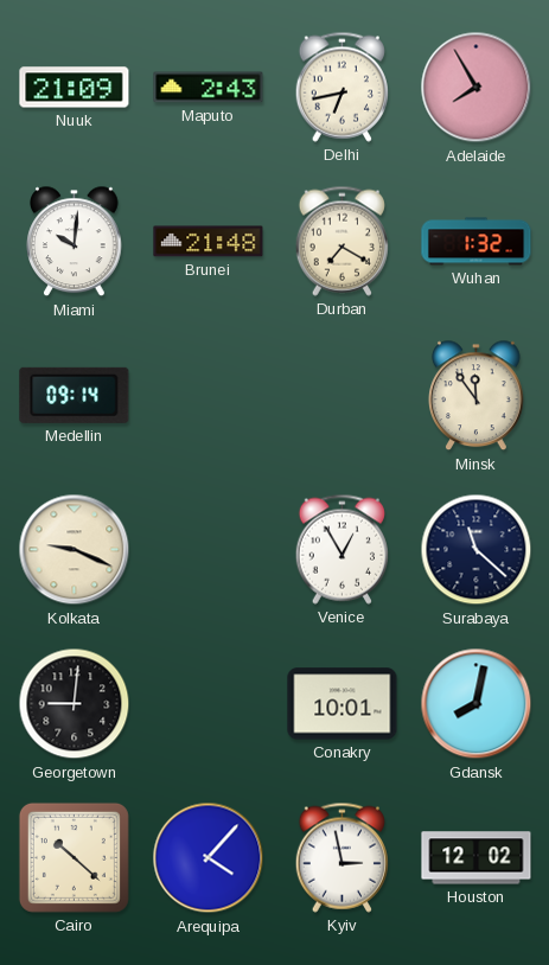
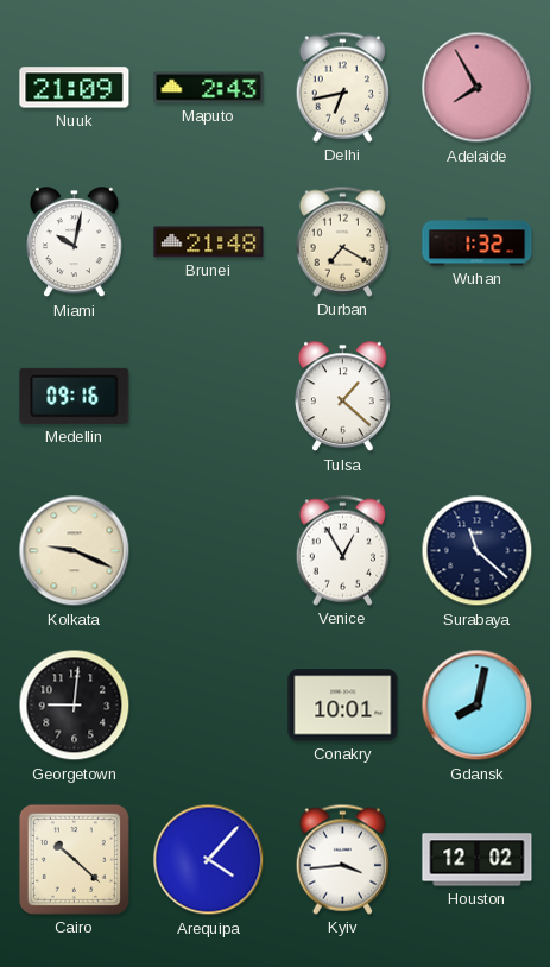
Miami: 10:01 -> 10:02 (75, 242)
Medellin: 09:14 -> 09:16 (75, 396)
Tulsa: none -> 1:22 (343, 397)
Minsk: 11:54 -> none (477, 396)
Kyiv: 2:58 -> 3:44 (342, 859)
